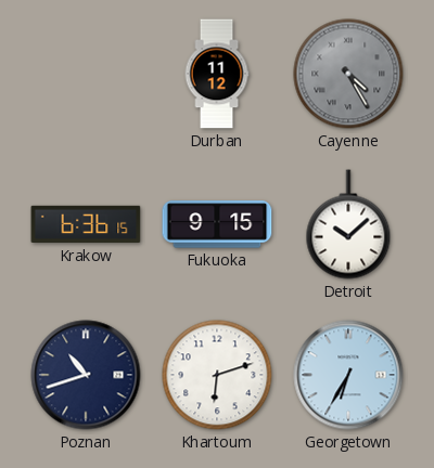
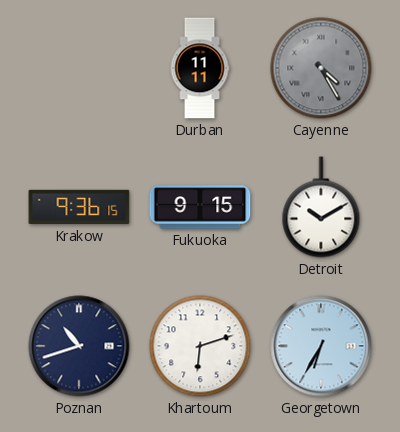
Durban: 11:12 -> 11:11 (200, 68)
Krakow: 6:36 -> 9:36 (79, 207)
Detroit: 10:08 -> 10:10 (321, 207)
